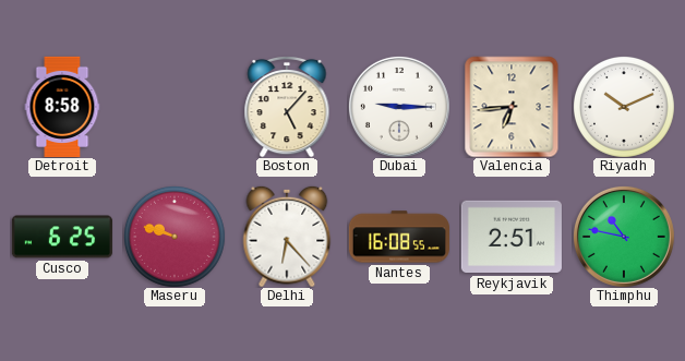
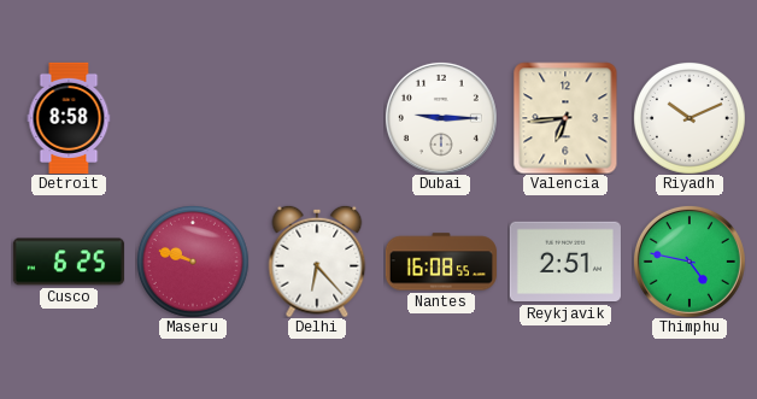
Boston: 5:07 -> none (287, 107)
Thimphu: 10:47 -> 4:47 (689, 262)
